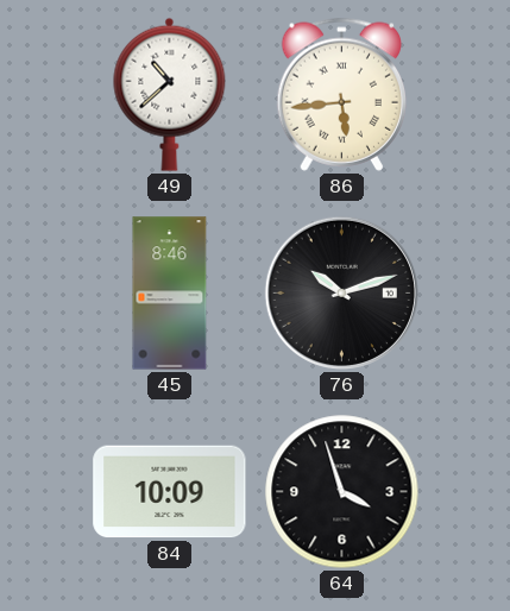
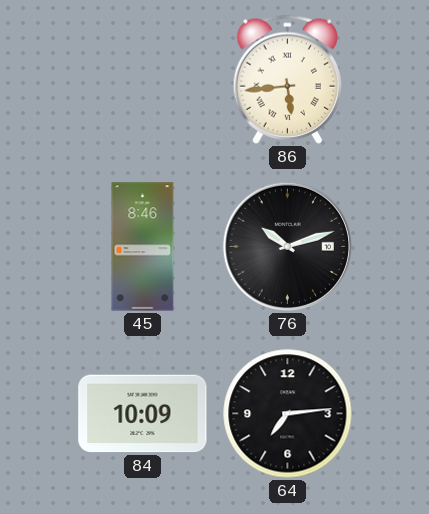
49: 10:38 -> none (170, 94)
64: 3:57 -> 7:14 (288, 414)
